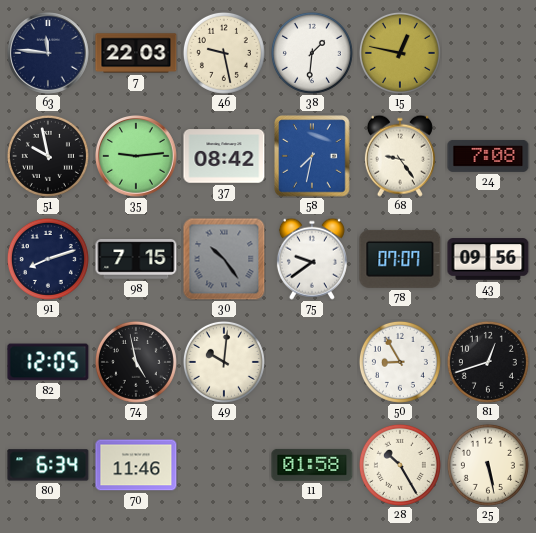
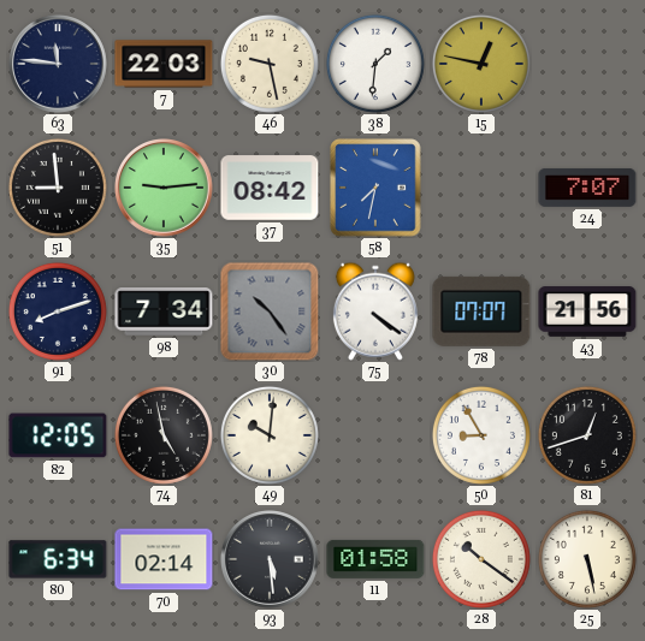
51: 9:58 -> 8:59 (58, 188)
68: 9:24 -> none (400, 156)
24: 7:08 -> 7:07 (587, 188)
98: 7:15 -> 7:34 (164, 311)
75: 9:39 -> 4:21 (375, 311)
43: 09:56 -> 21:56 (587, 311)
70: 11:46 -> 02:14 (164, 559)
93: none -> 5:29 (271, 560)
28: 10:25 -> 10:21 (481, 559)
